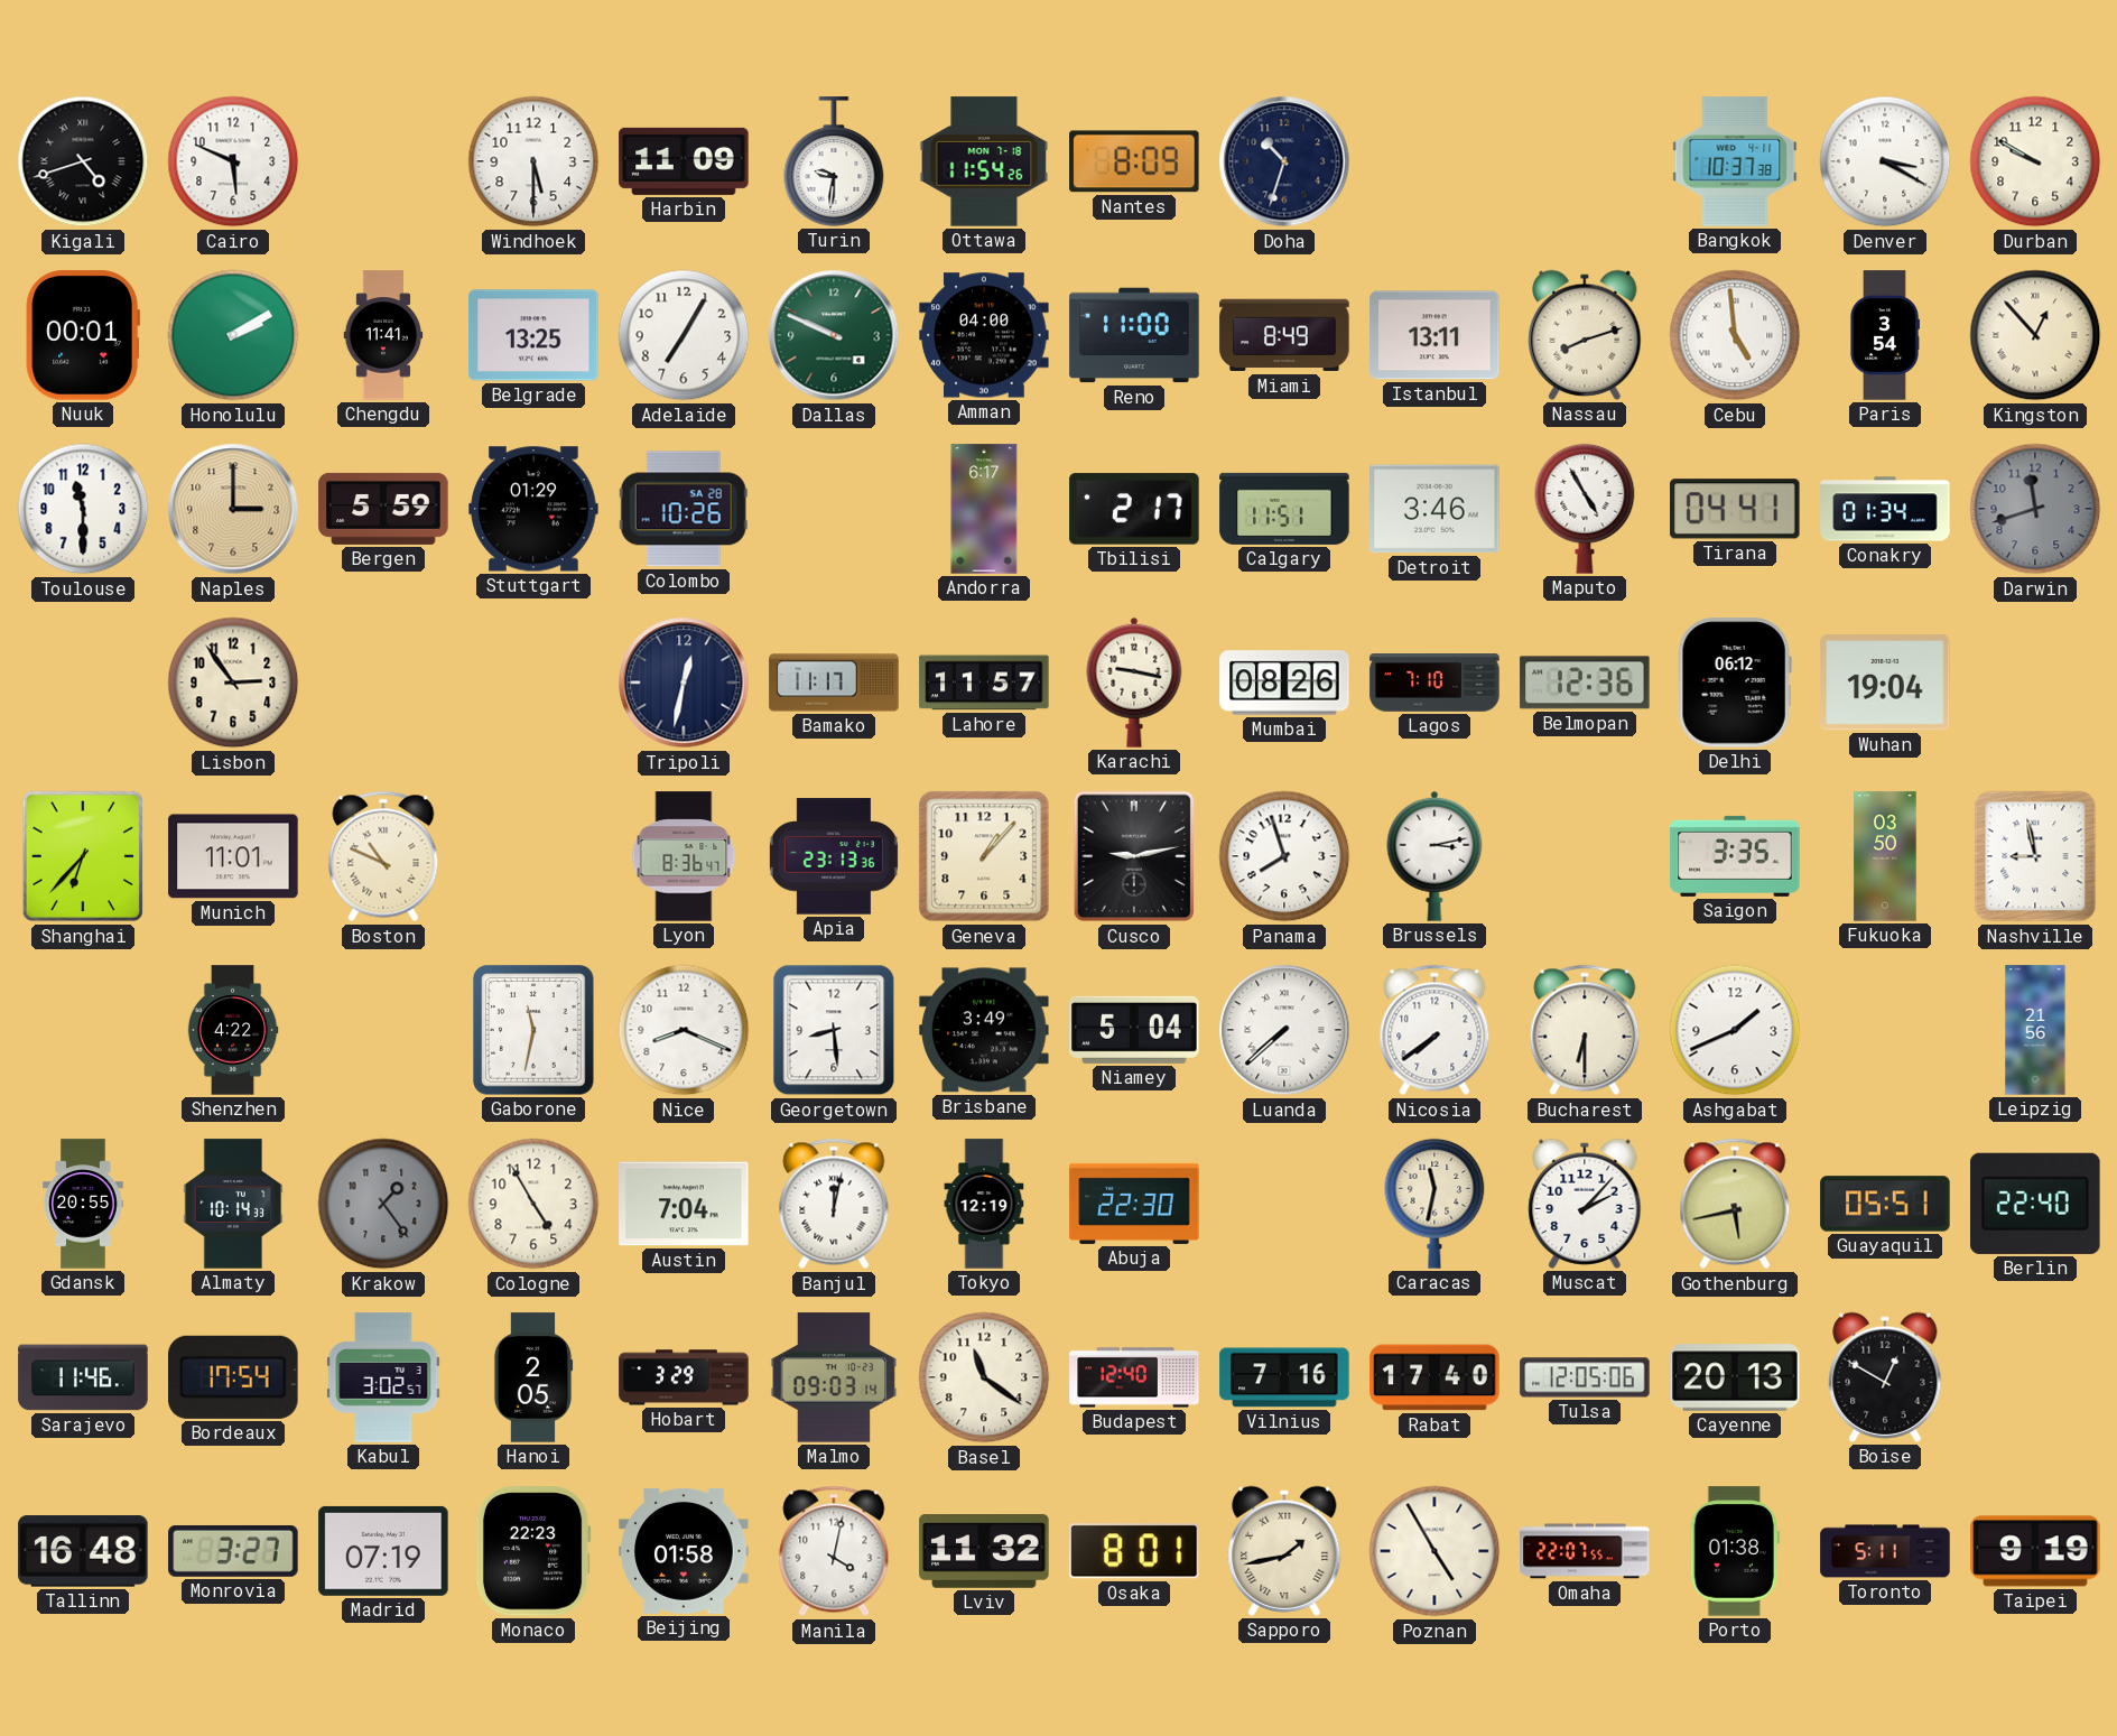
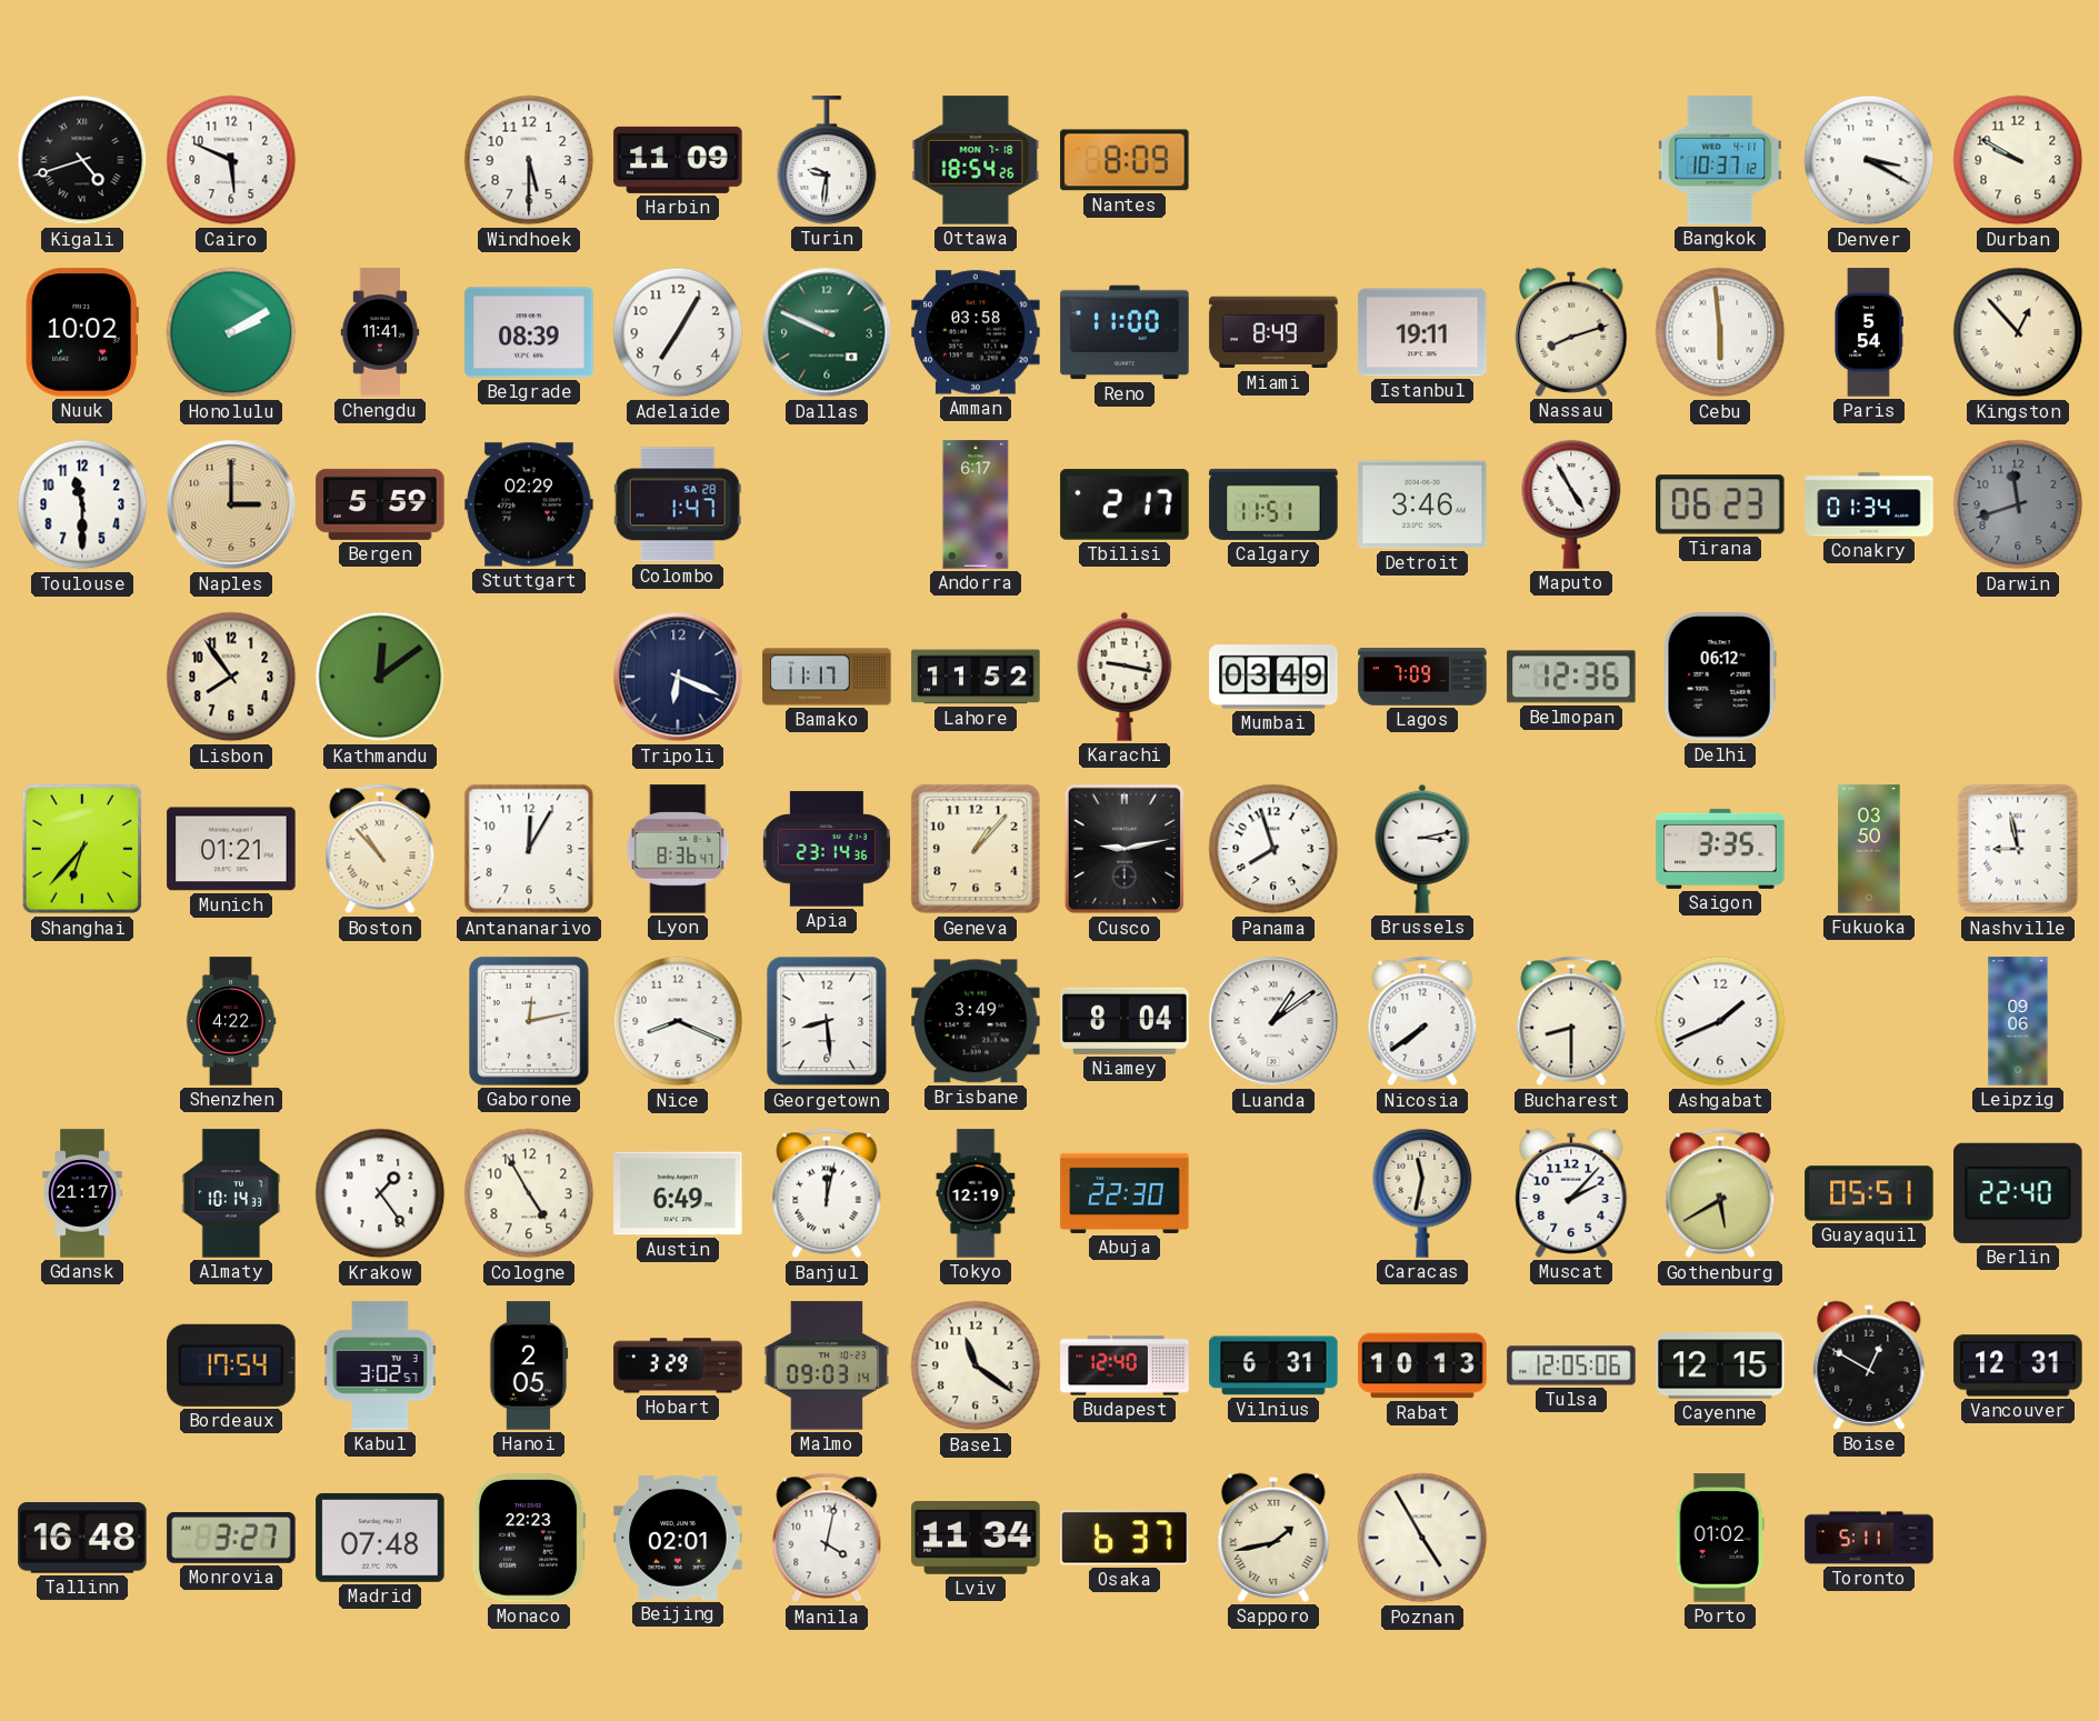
Ottawa: 11:54 -> 18:54 (976, 160)
Doha: 10:33 -> none (1284, 161)
Bangkok: 10:37:38 -> 10:37:12 (1720, 160)
Nuuk: 00:01 -> 10:02 (82, 332)
Belgrade: 13:25 -> 08:39 (529, 332)
Amman: 04:00 -> 03:58 (976, 332)
Istanbul: 13:11 -> 19:11 (1422, 332)
Cebu: 4:59 -> 5:59 (1720, 332)
Paris: 3:54 -> 5:54 (1869, 332)
Stuttgart: 01:29 -> 02:29 (529, 504)
Colombo: 10:26 -> 1:47 (678, 504)
Tirana: 04:41 -> 06:23 (1720, 504)
Lisbon: 2:54 -> 7:54 (231, 677)
Kathmandu: none -> 12:09 (380, 677)
Tripoli: 12:32 -> 6:19 (678, 677)
Lahore: 11:57 -> 11:52 (976, 677)
Mumbai: 08:26 -> 03:49 (1273, 677)
Lagos: 7:10 -> 7:09 (1422, 678)
Wuhan: 19:04 -> none (1885, 683)
Munich: 11:01 -> 01:21 (231, 849)
Boston: 10:49 -> 10:53 (380, 849)
Antananarivo: none -> 12:05 (529, 849)
Apia: 23:13 -> 23:14 (827, 849)
Gaborone: 11:32 -> 12:13 (529, 1021)
Niamey: 5:04 -> 8:04 (1125, 1021)
Luanda: 7:38 -> 1:09 (1273, 1021)
Bucharest: 6:30 -> 8:30 (1571, 1021)
Leipzig: 21:56 -> 09:06 (2018, 1021)
Gdansk: 20:55 -> 21:17 (82, 1193)
Krakow dial: grey -> white (380, 1193)
Austin: 7:04 -> 6:49 (678, 1193)
Gothenburg: 5:43 -> 5:40 (1720, 1193)
Sarajevo: 11:46 -> none (83, 1377)
Vilnius: 7:16 -> 6:31 (1273, 1365)
Rabat: 17:40 -> 10:13 (1422, 1365)
Cayenne: 20:13 -> 12:15 (1720, 1365)
Vancouver: none -> 12:31 (2018, 1365)
Madrid: 07:19 -> 07:48 (380, 1538)
Beijing: 01:58 -> 02:01 (678, 1538)
Lviv: 11:32 -> 11:34 (976, 1539)
Osaka: 8:01 -> 6:37 (1125, 1538)
Omaha: 22:07 -> none (1585, 1551)
Porto: 01:38 -> 01:02 (1720, 1538)
Taipei: 9:19 -> none (2035, 1551)
